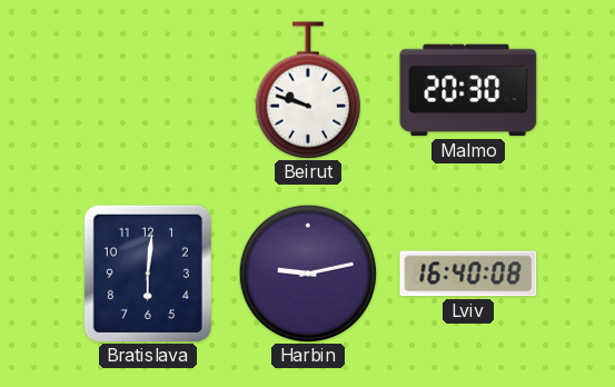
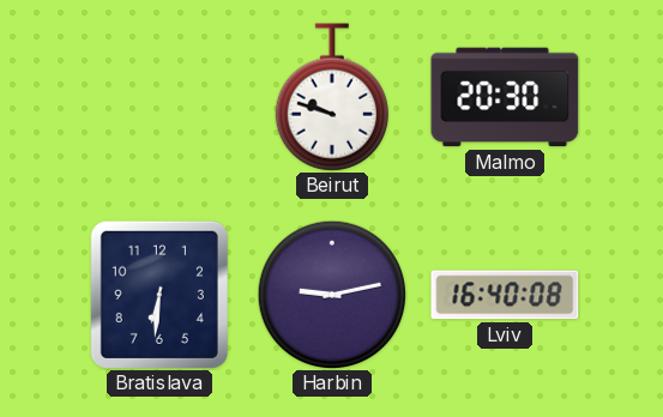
Bratislava: 6:01 -> 6:31 (159, 295)
